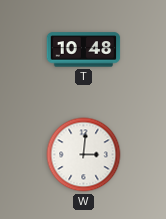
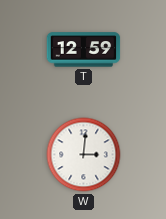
T: 10:48 -> 12:59 (84, 50)
